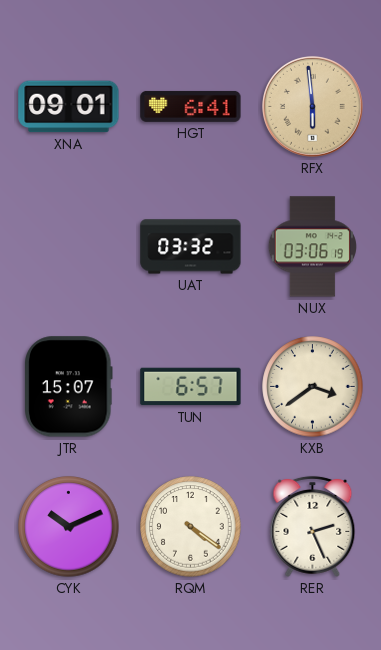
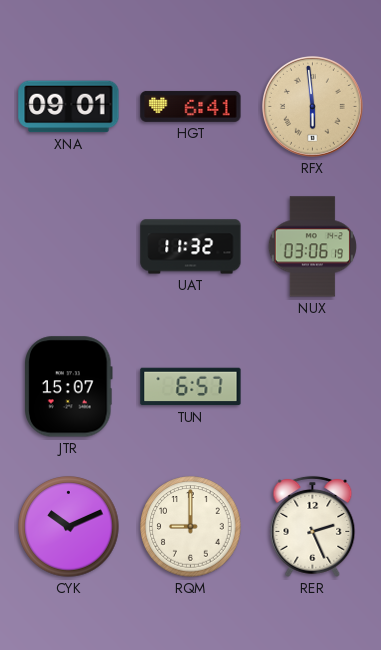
UAT: 03:32 -> 11:32 (191, 247)
KXB: 3:39 -> none (313, 387)
RQM: 4:21 -> 9:00 (191, 527)
